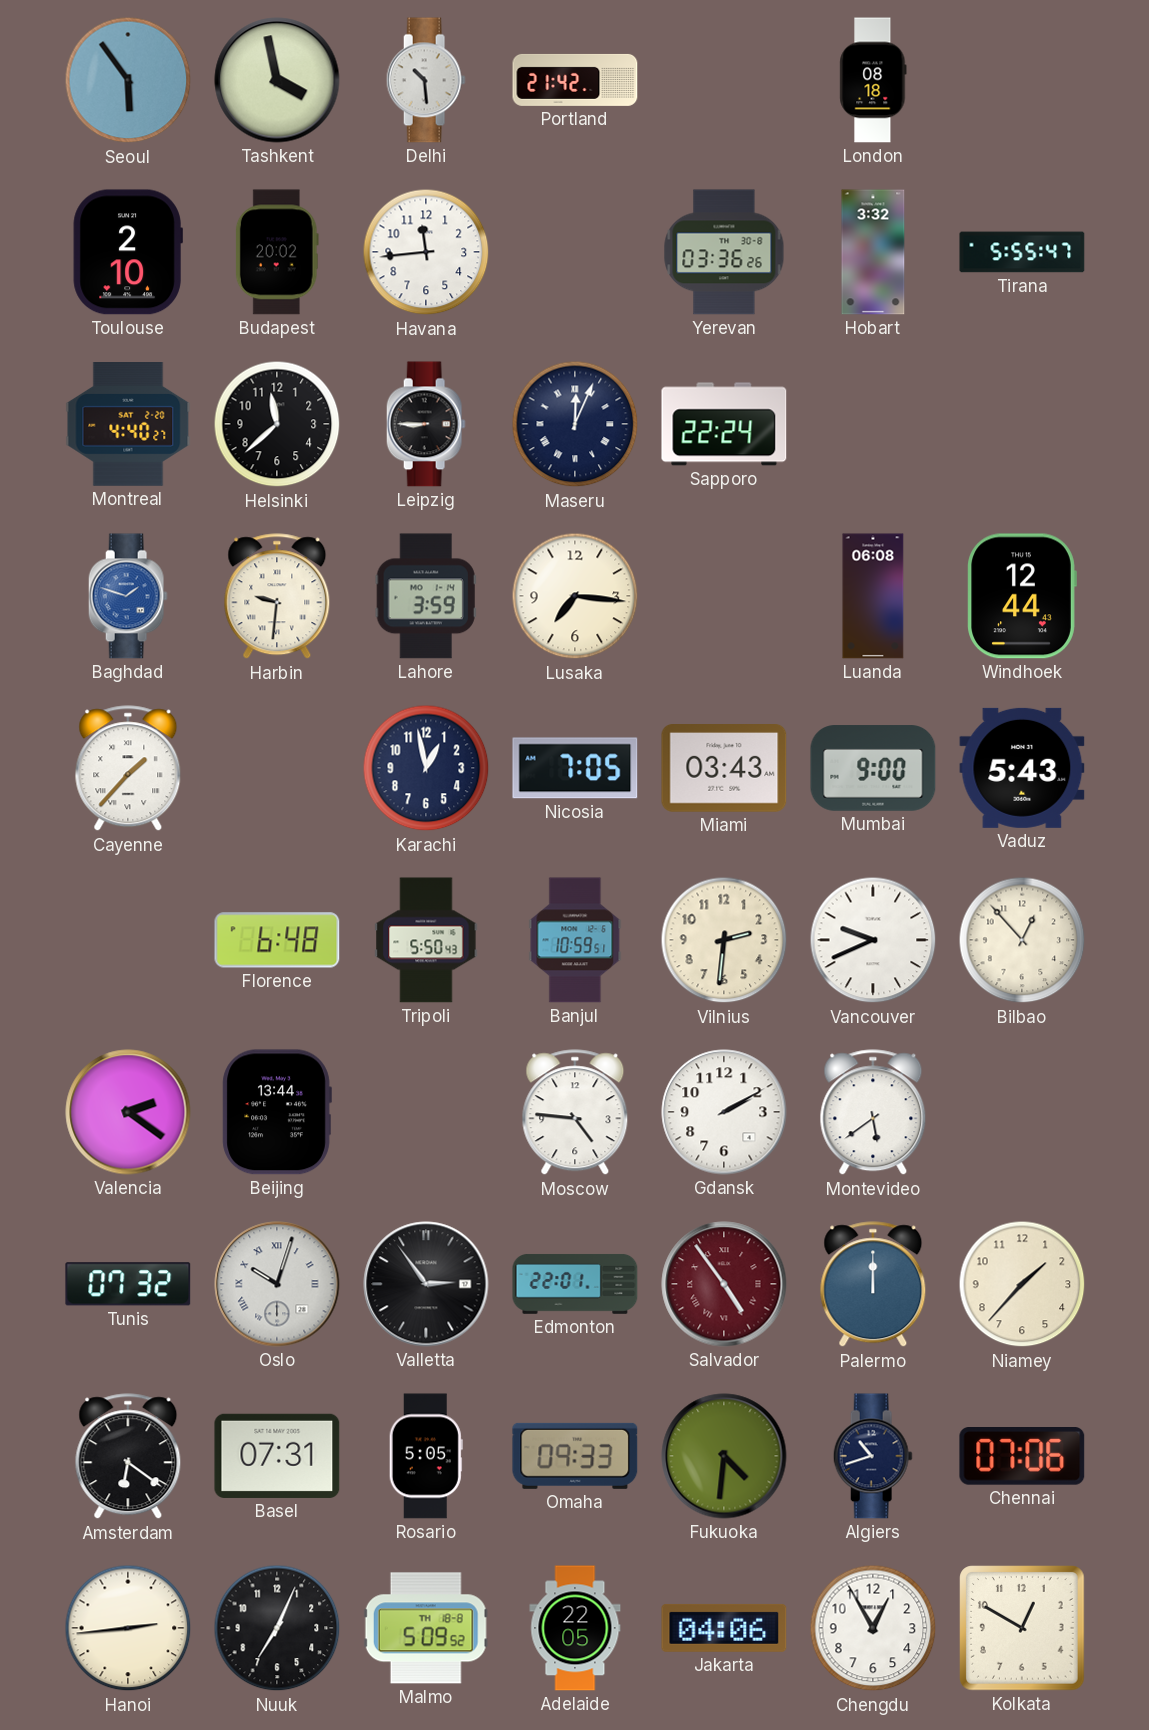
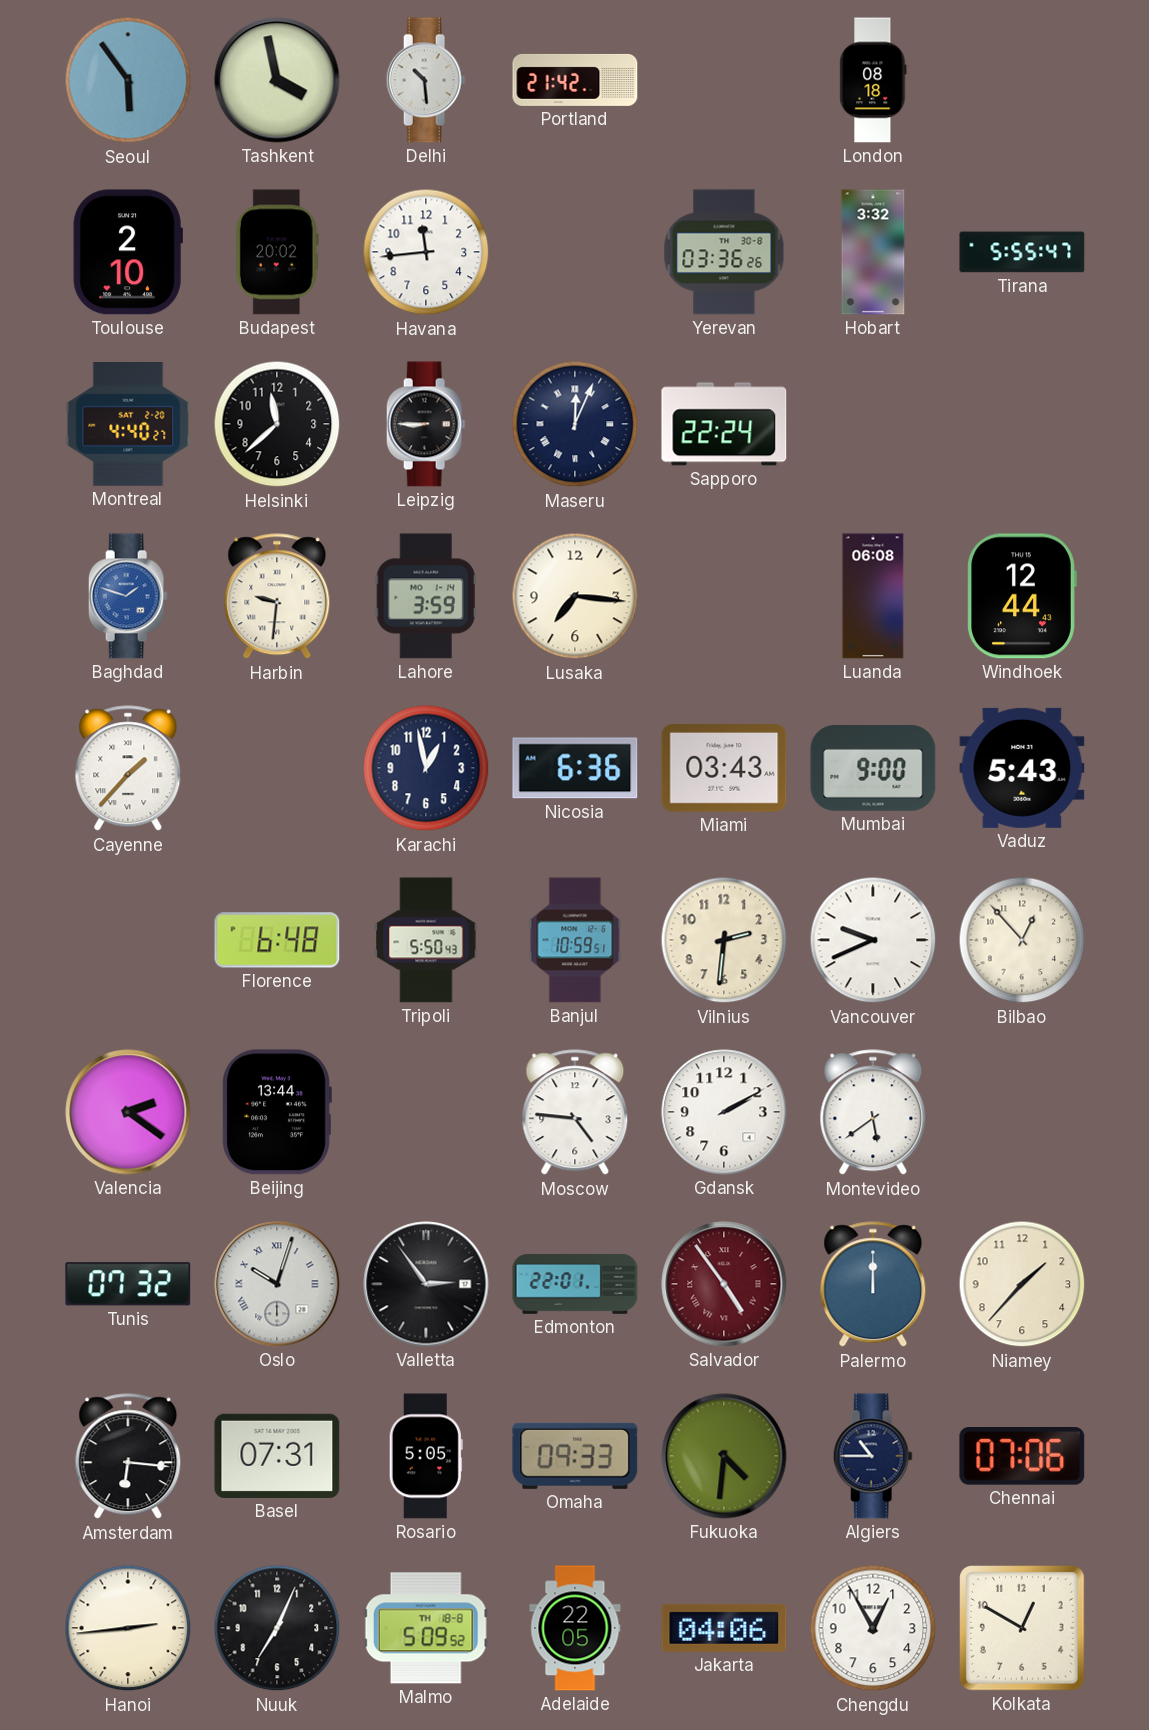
Nicosia: 7:05 -> 6:36 (575, 768)
Amsterdam: 6:21 -> 6:16 (128, 1457)
Algiers: 10:42 -> 10:45 (873, 1456)
